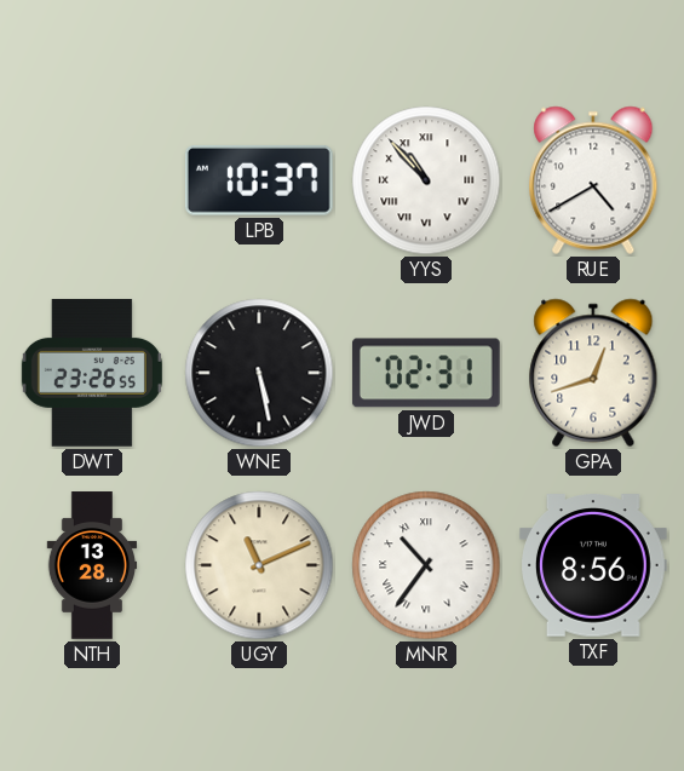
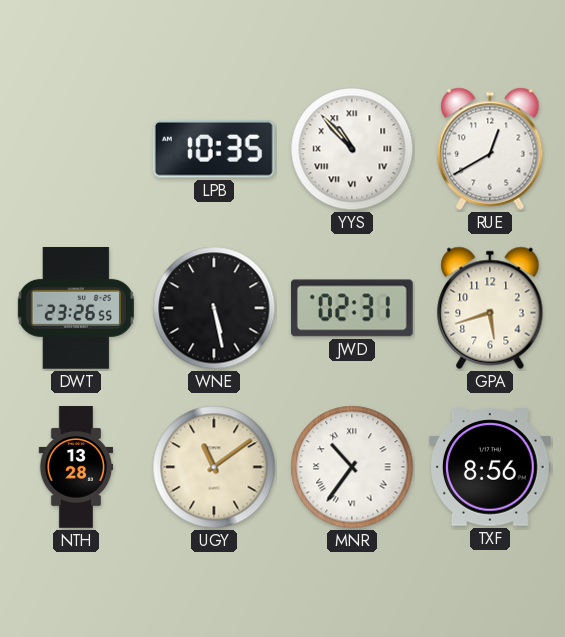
LPB: 10:37 -> 10:35 (214, 149)
RUE: 4:40 -> 12:40 (490, 149)
GPA: 12:42 -> 5:42 (490, 308)
UGY: 11:11 -> 11:09 (214, 467)
